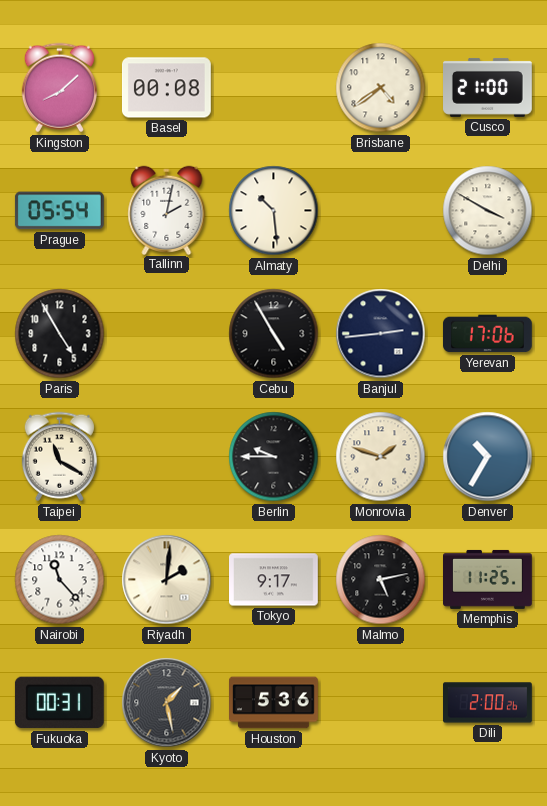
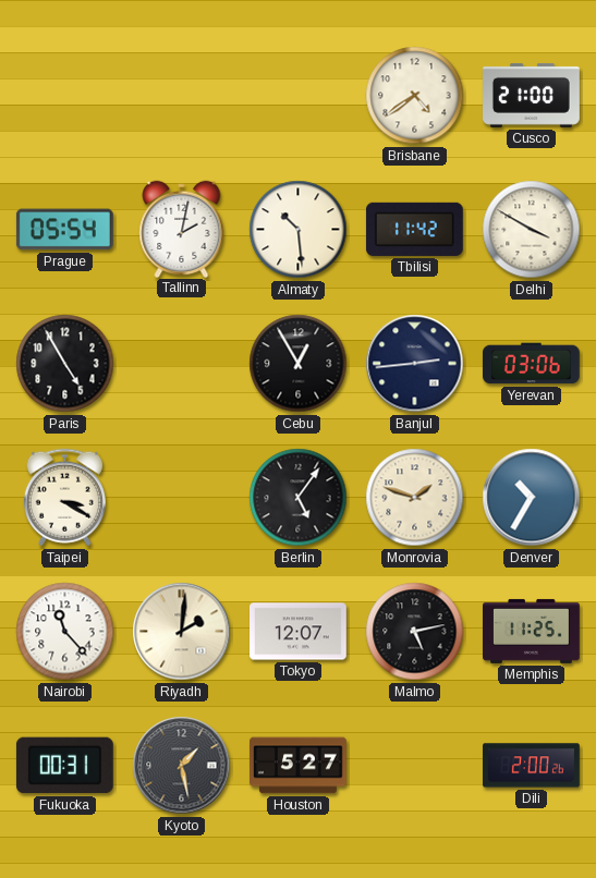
Kingston: 8:08 -> none (59, 88)
Basel: 00:08 -> none (166, 88)
Tbilisi: none -> 11:42 (414, 229)
Cebu: 4:55 -> 12:55 (299, 364)
Yerevan: 17:06 -> 03:06 (531, 364)
Taipei: 11:20 -> 3:20 (64, 498)
Berlin: 9:45 -> 5:06 (299, 498)
Tokyo: 9:17 -> 12:07 (299, 632)
Houston: 5:36 -> 5:27 (299, 766)
